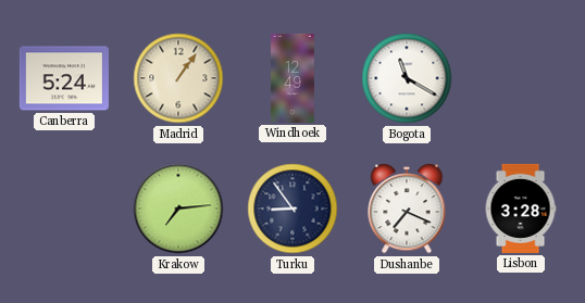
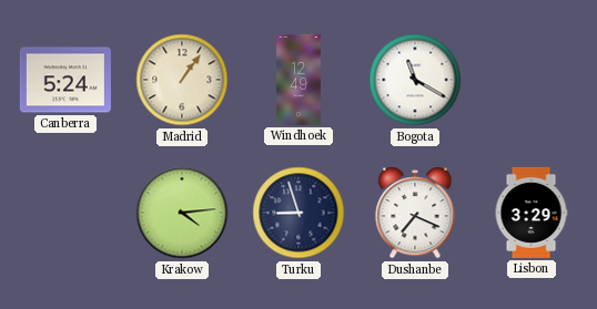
Krakow: 7:14 -> 4:14 (182, 213)
Turku: 8:54 -> 8:57 (298, 213)
Lisbon: 3:28 -> 3:29 (532, 213)
